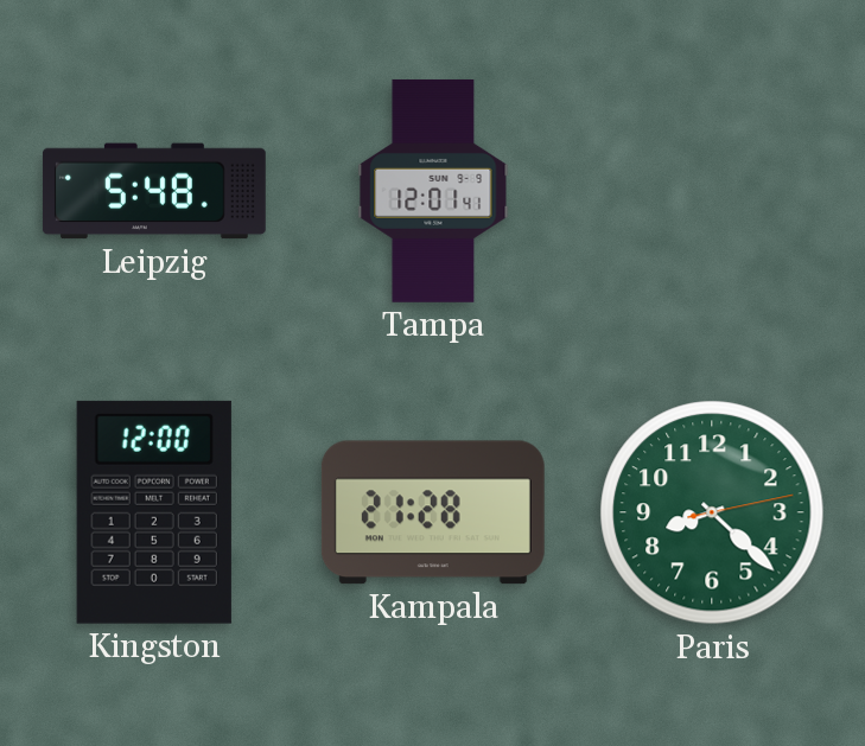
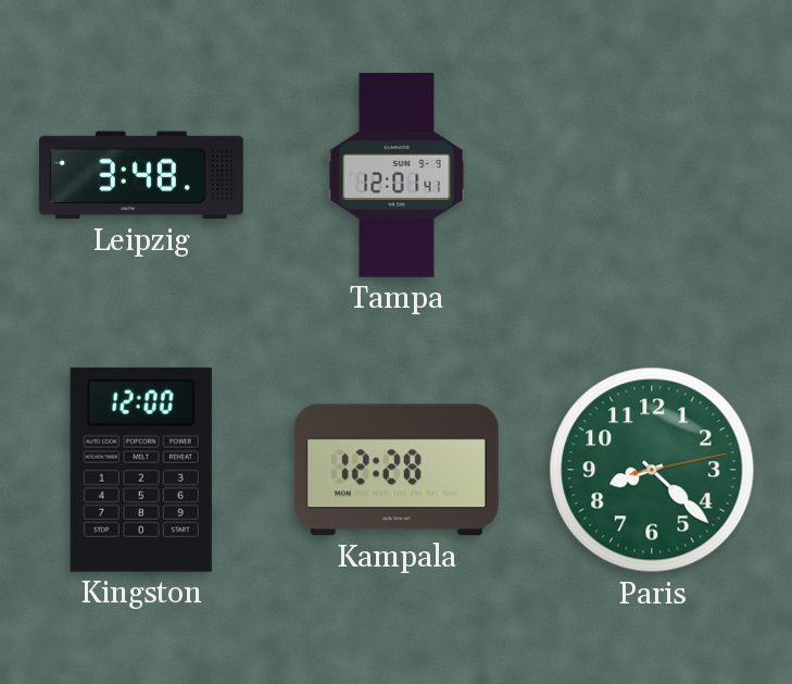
Leipzig: 5:48 -> 3:48 (141, 175)
Kampala: 21:28 -> 12:28 (397, 470)
